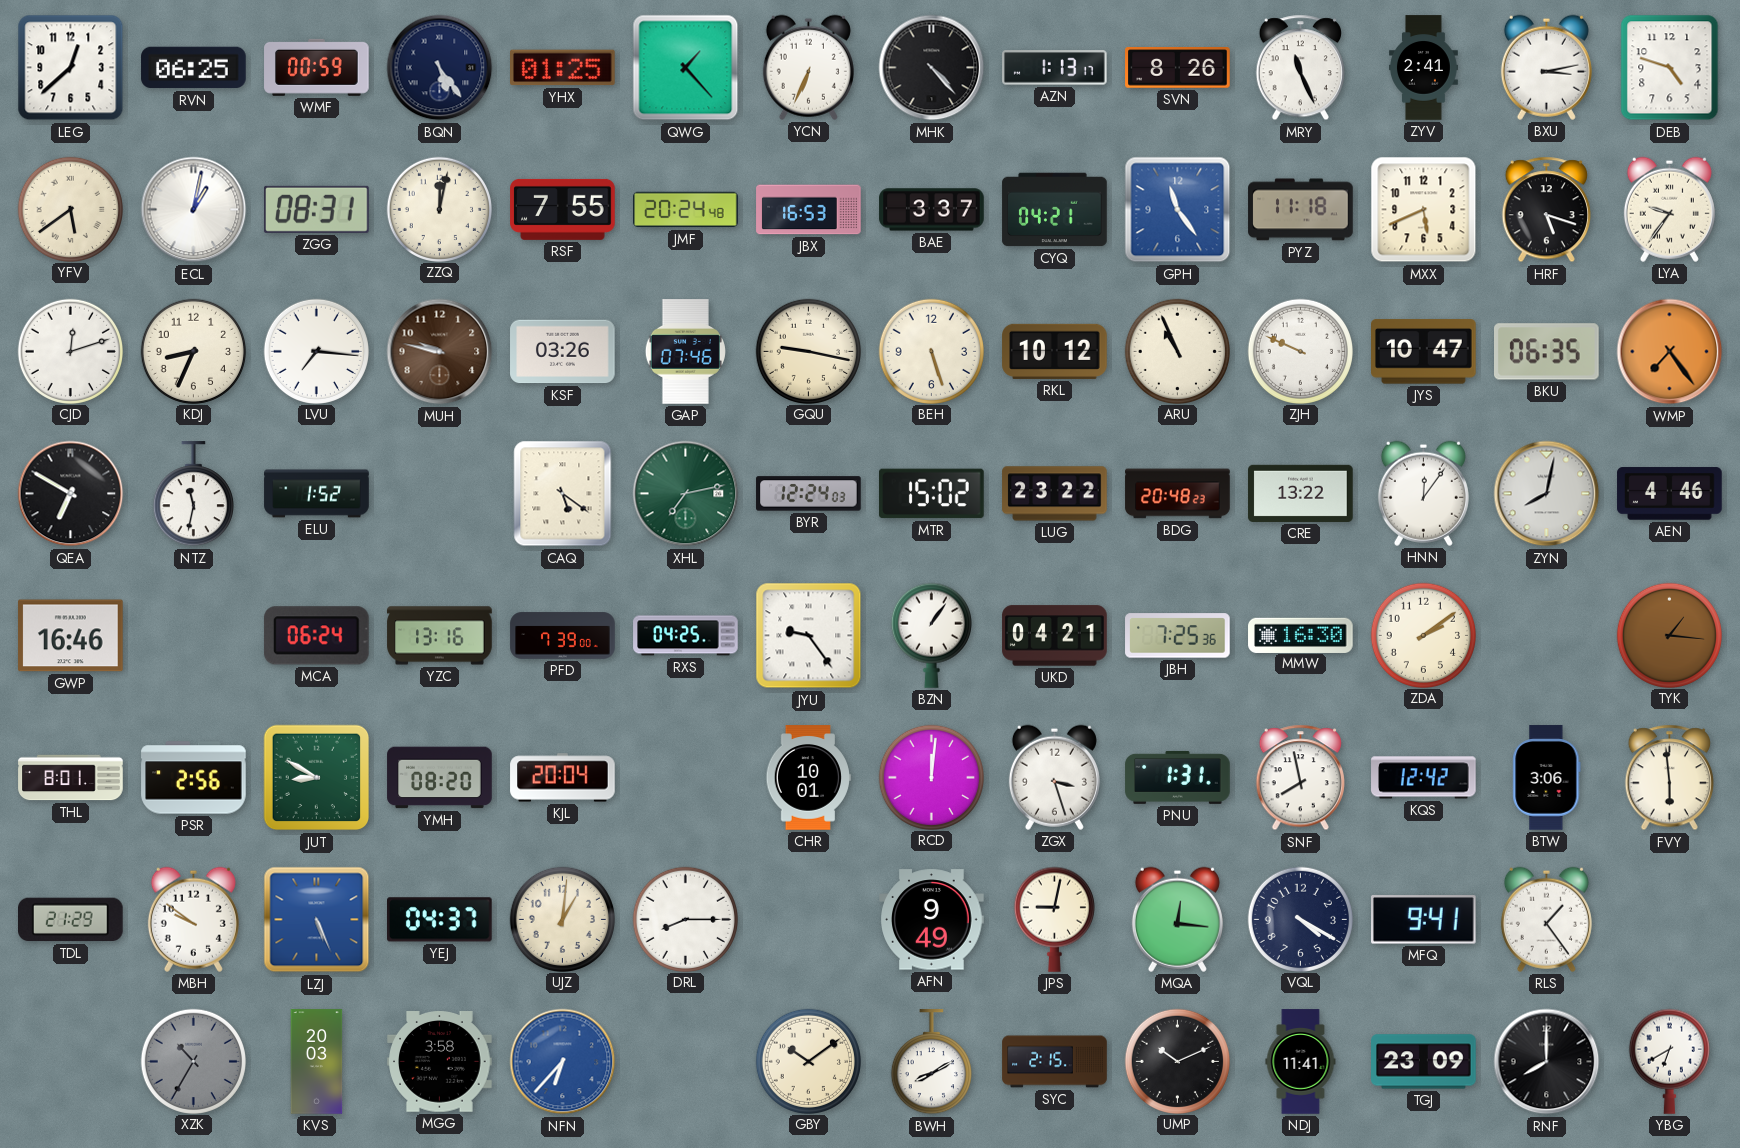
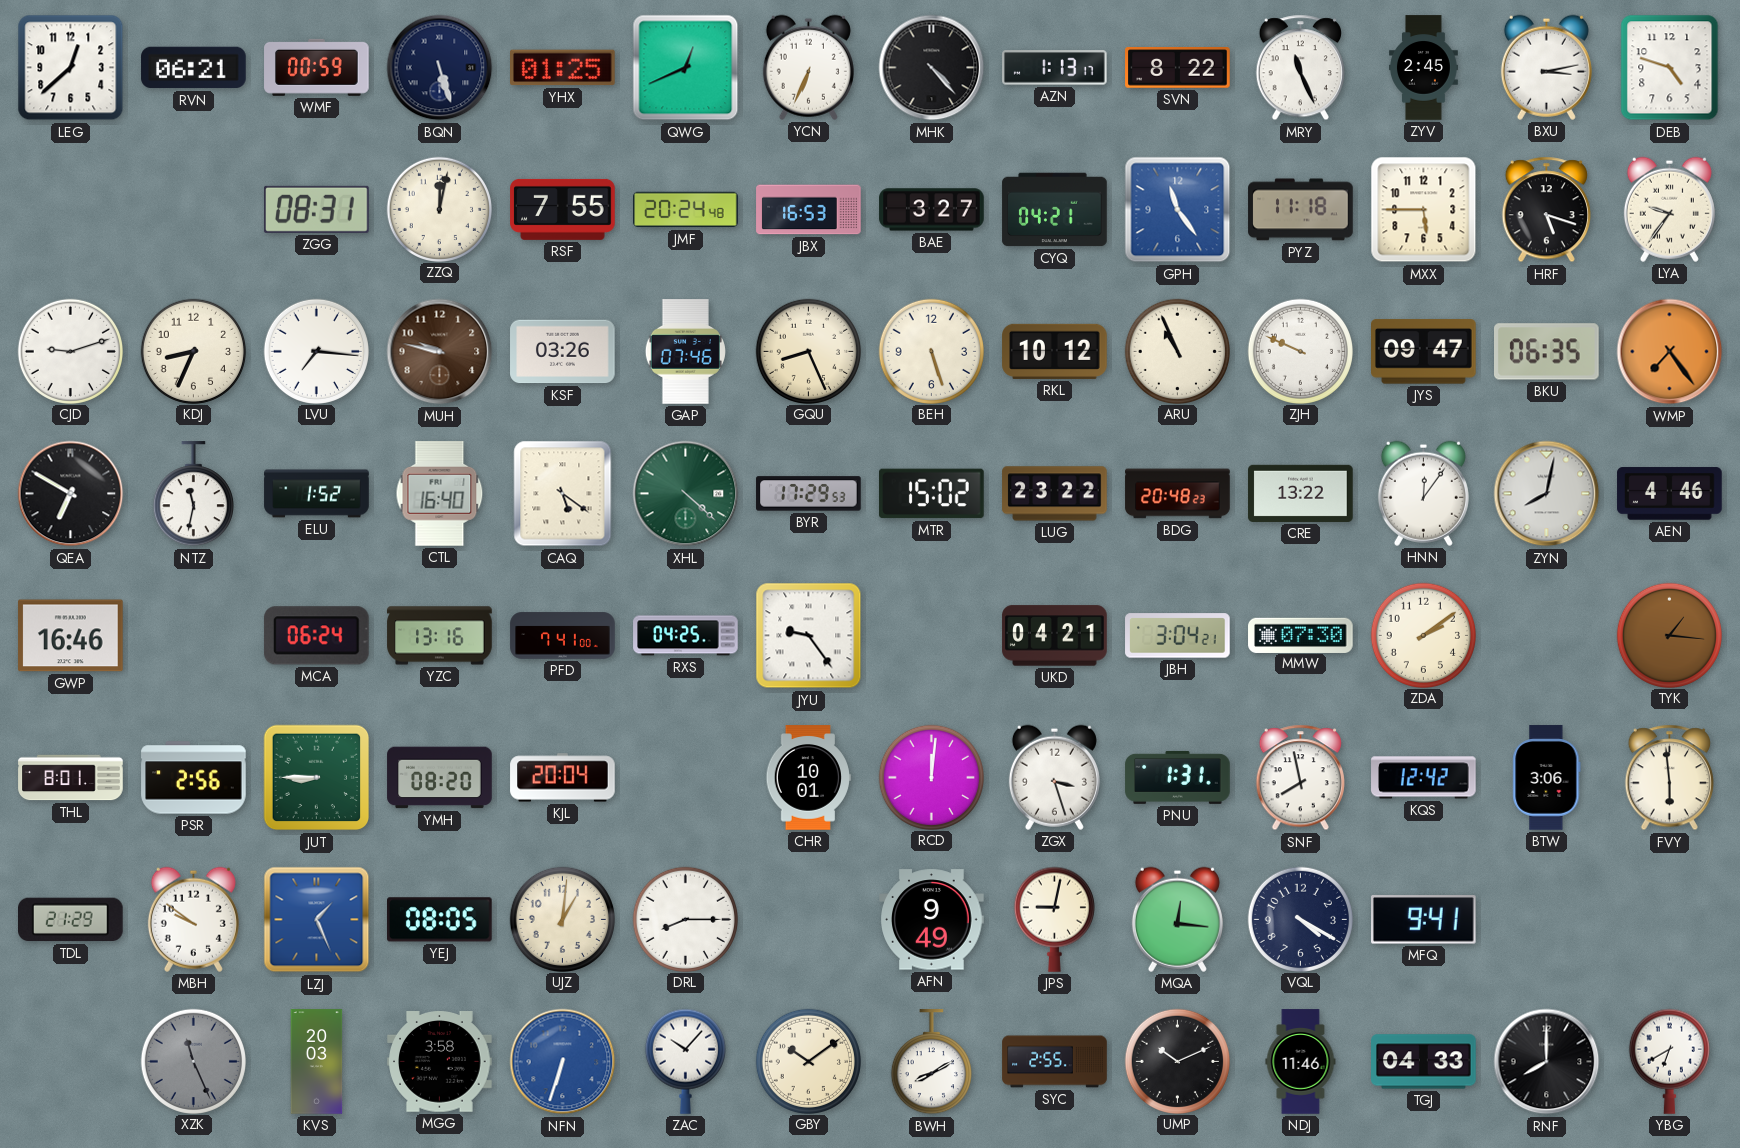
RVN: 06:25 -> 06:21 (194, 68)
BQN: 5:24 -> 5:27 (440, 68)
QWG: 1:23 -> 12:41 (686, 68)
SVN: 8:26 -> 8:22 (1178, 68)
ZYV: 2:41 -> 2:45 (1423, 68)
YFV: 5:39 -> none (70, 209)
ECL: 1:02 -> none (194, 210)
BAE: 3:37 -> 3:27 (932, 210)
MXX: 5:41 -> 5:45 (1424, 210)
CJD: 12:12 -> 9:12 (70, 351)
GQU: 9:17 -> 8:26 (808, 351)
JYS: 10:47 -> 09:47 (1424, 352)
CTL: none -> 16:40 (440, 494)
XHL: 7:13 -> 4:22 (686, 494)
BYR: 12:24 -> 17:29 (809, 494)
PFD: 7:39 -> 7:41 (563, 636)
BZN: 1:06 -> none (931, 635)
JBH: 7:25 -> 3:04 (1178, 636)
MMW: 16:30 -> 07:30 (1301, 635)
JUT: 8:50 -> 8:45 (317, 778)
LZJ: 5:26 -> 1:26 (317, 920)
YEJ: 04:37 -> 08:05 (440, 920)
RLS: 1:24 -> none (1546, 919)
XZK: 10:35 -> 11:26 (193, 1061)
NFN: 6:37 -> 6:33 (563, 1062)
ZAC: none -> 10:07 (685, 1061)
SYC: 2:15 -> 2:55 (1055, 1062)
NDJ: 11:41 -> 11:46 (1301, 1062)
TGJ: 23:09 -> 04:33 (1424, 1062)
